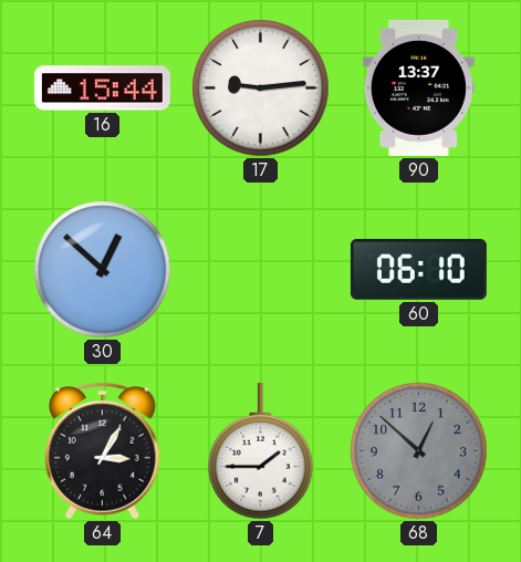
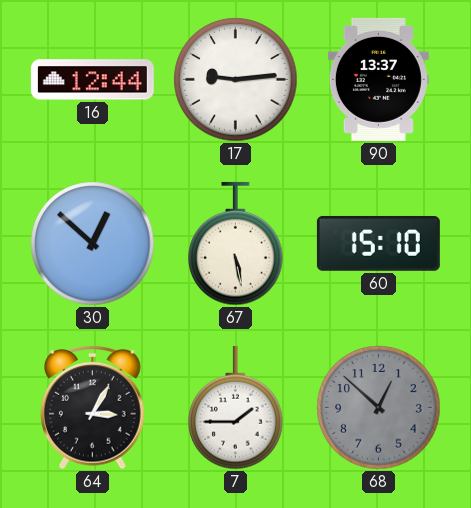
16: 15:44 -> 12:44 (92, 80)
67: none -> 5:28 (236, 244)
60: 06:10 -> 15:10 (378, 243)
